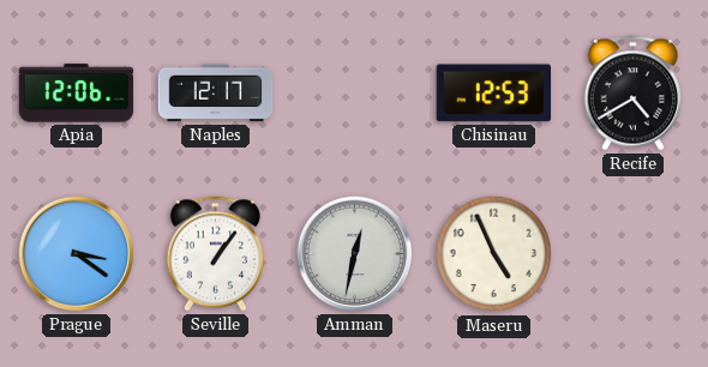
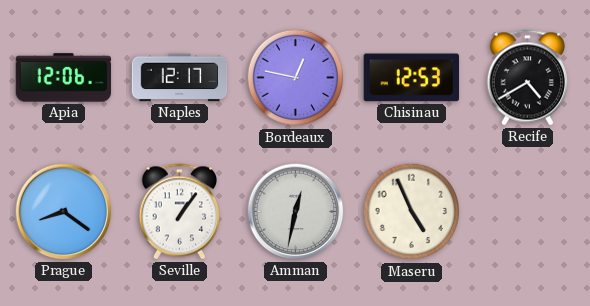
Bordeaux: none -> 12:47 (296, 78)
Prague: 3:21 -> 8:21 (64, 212)
